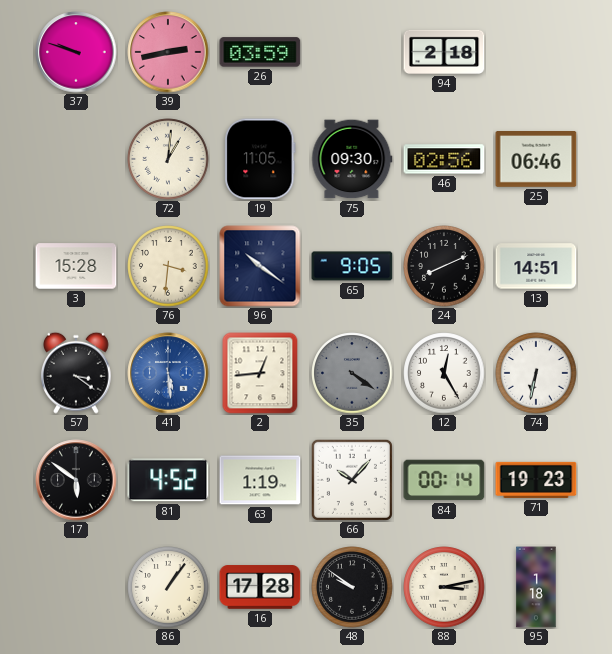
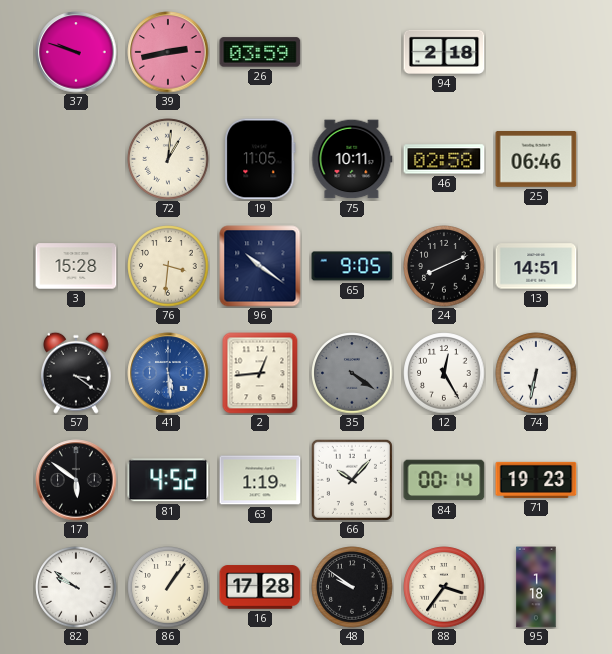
75: 09:30 -> 10:11 (352, 159)
46: 02:56 -> 02:58 (444, 159)
82: none -> 9:51 (76, 587)
88: 3:13 -> 3:36 (444, 587)
